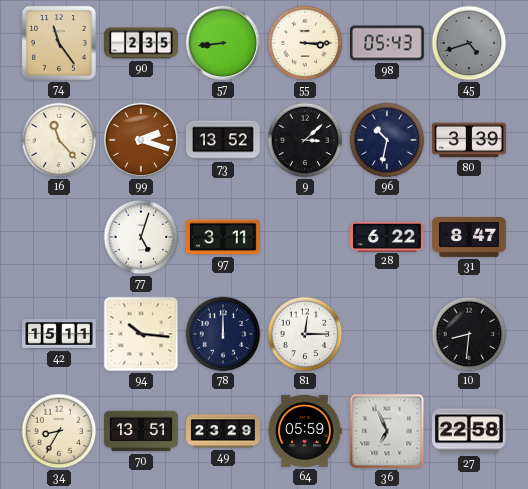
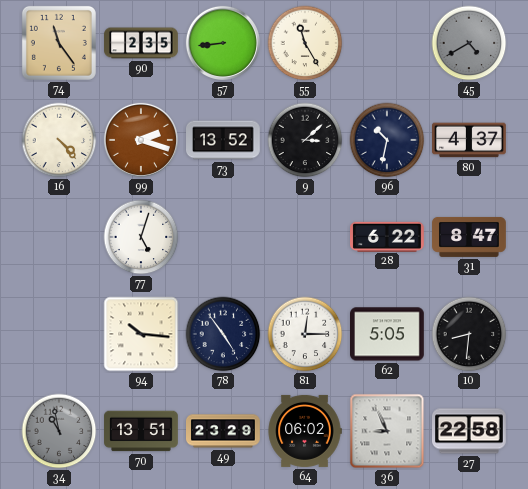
55: 3:15 -> 11:25 (305, 43)
98: 05:43 -> none (388, 43)
45: 4:42 -> 4:40 (469, 43)
16: 11:23 -> 4:23 (59, 140)
80: 3:39 -> 4:37 (470, 140)
97: 3:11 -> none (224, 237)
42: 15:11 -> none (59, 335)
78: 12:00 -> 4:54 (223, 334)
62: none -> 5:05 (388, 334)
34: 8:35 -> 10:58 (59, 431)
34 dial: cream -> grey (59, 431)
64: 05:59 -> 06:02 (305, 431)
36: 6:56 -> 8:56 (387, 431)
